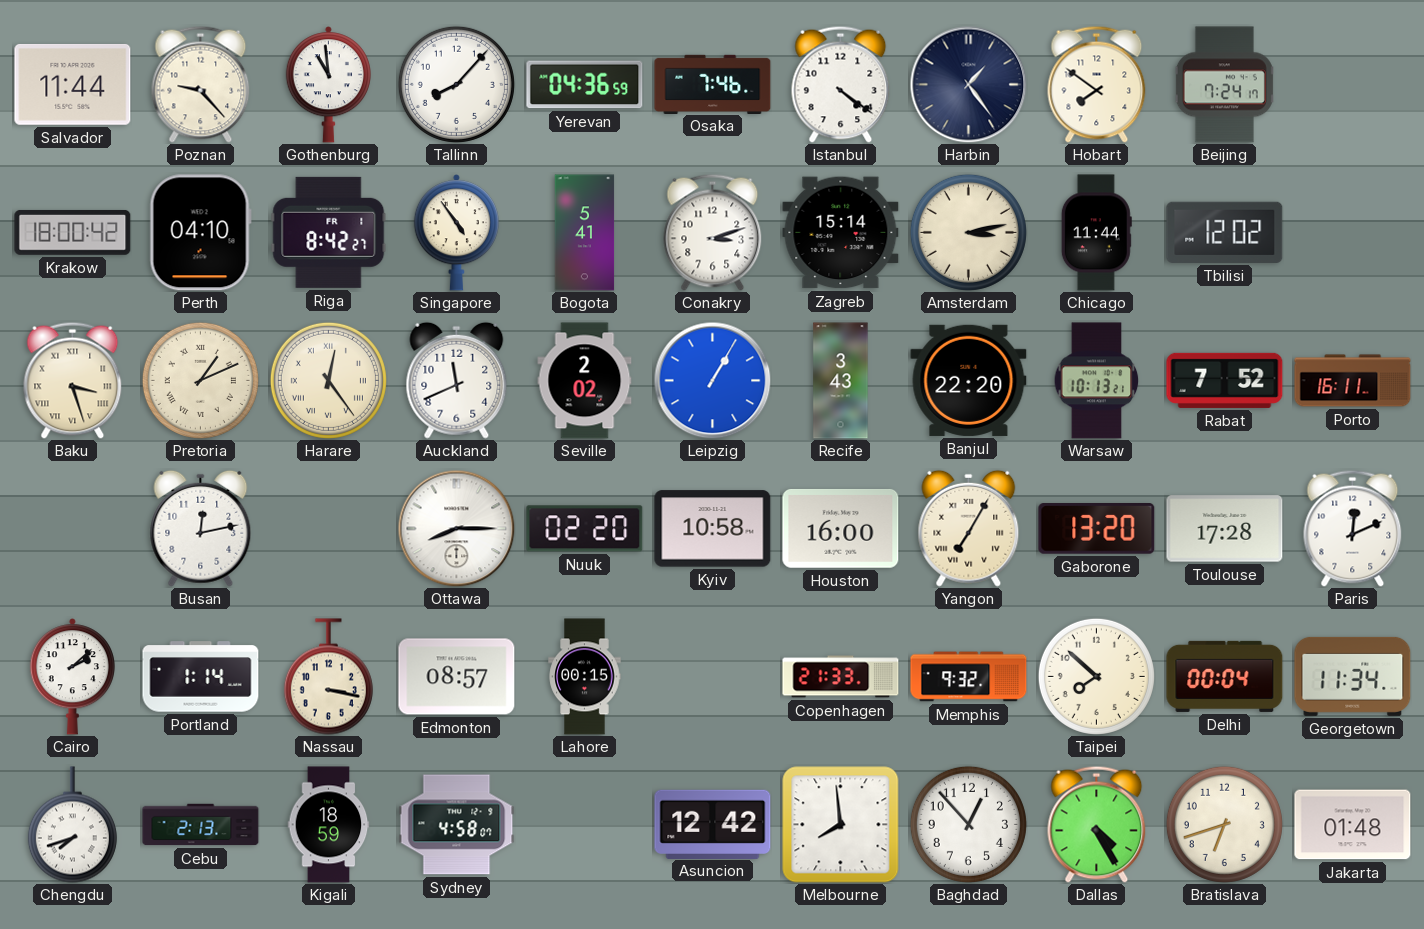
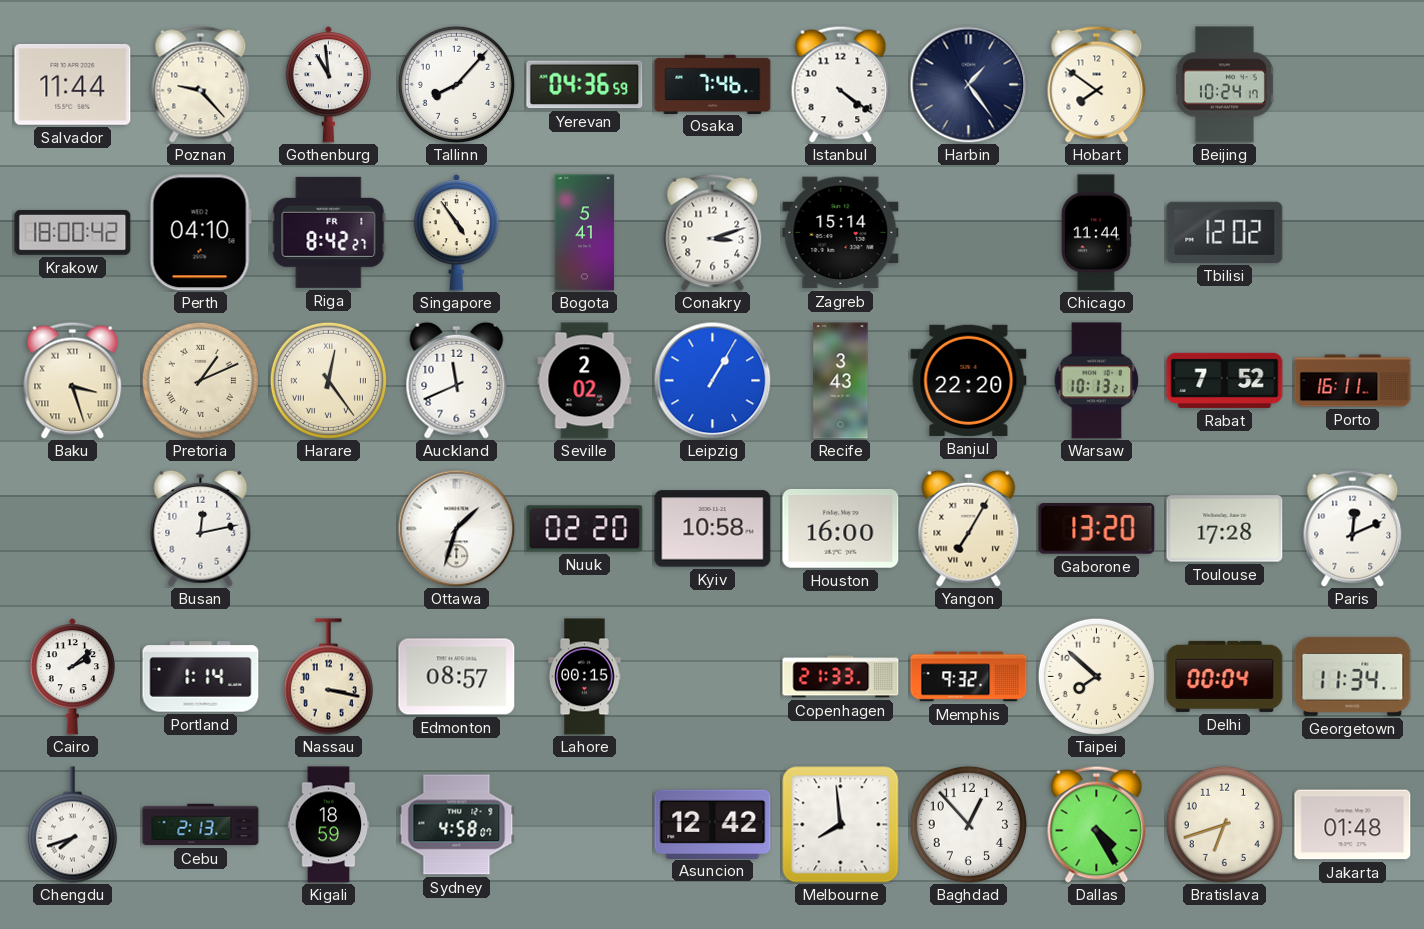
Beijing: 7:24 -> 10:24 (1224, 85)
Amsterdam: 3:13 -> none (968, 232)
Ottawa: 8:15 -> 1:33 (456, 528)
